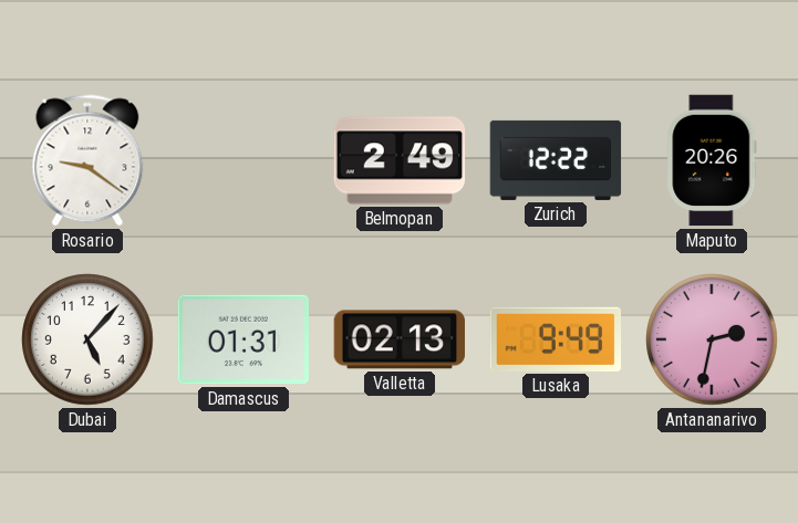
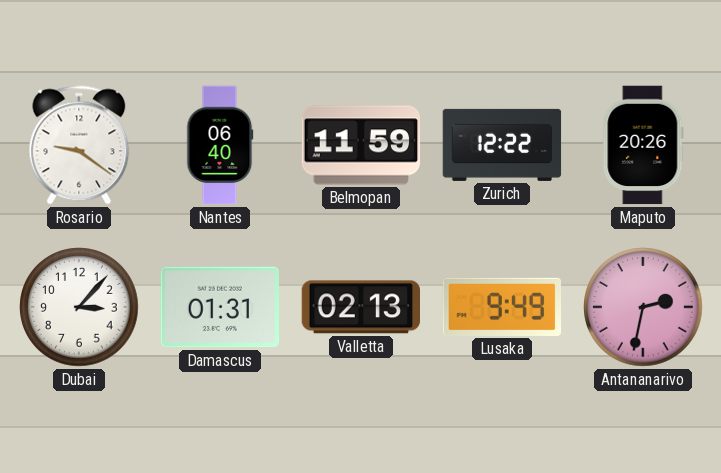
Nantes: none -> 06:40 (220, 145)
Belmopan: 2:49 -> 11:59 (361, 145)
Dubai: 5:07 -> 3:07 (79, 307)
